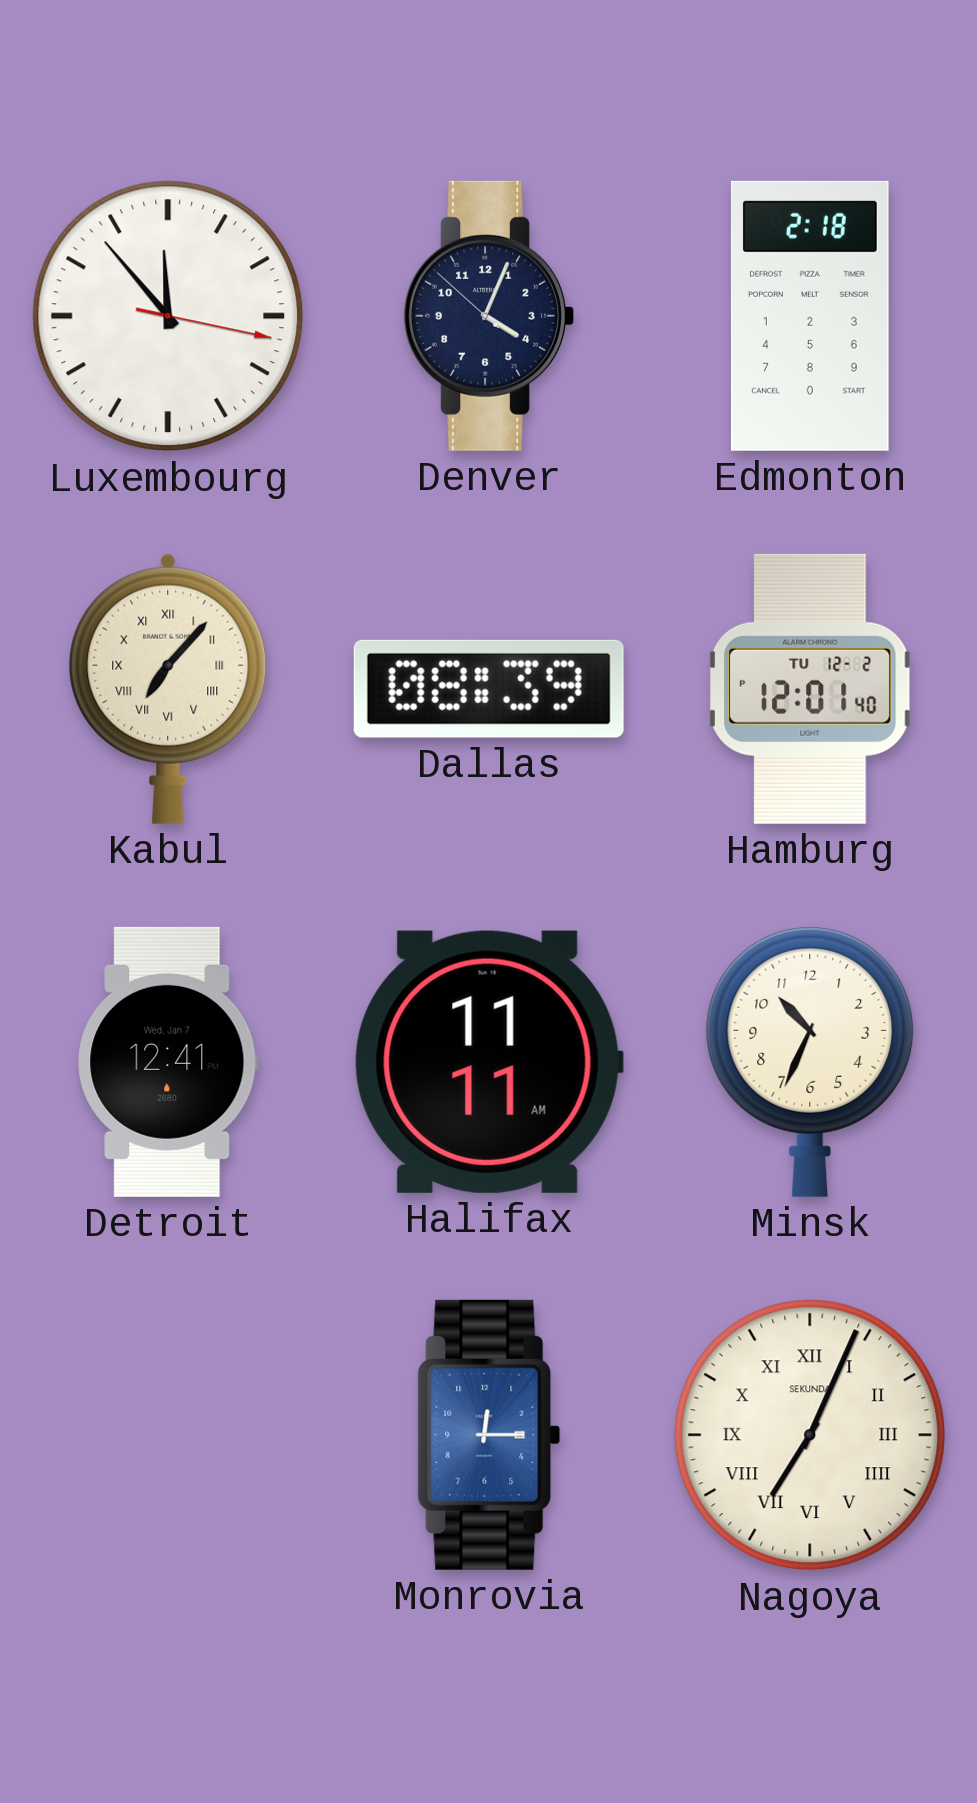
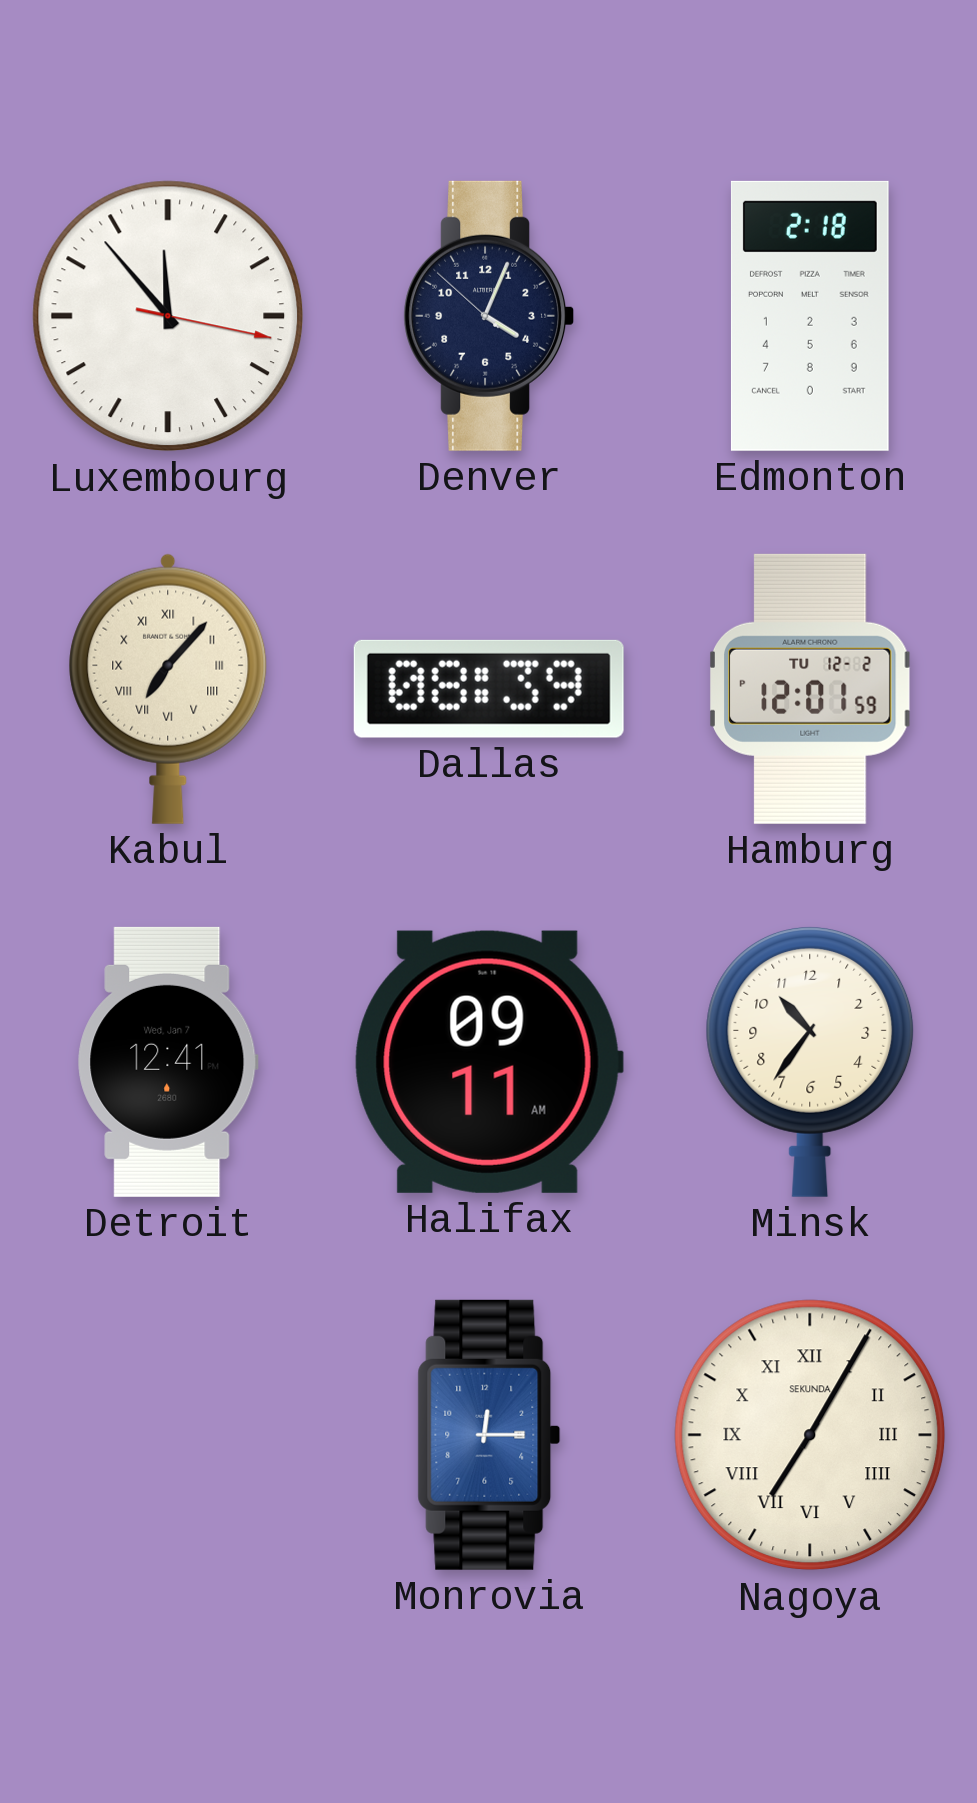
Hamburg: 12:01:40 PM -> 12:01:59 PM (811, 689)
Halifax: 11:11 -> 09:11 (489, 1062)
Minsk: 10:34 -> 10:36 (810, 1061)
Nagoya: 7:04 -> 7:05 (810, 1435)
